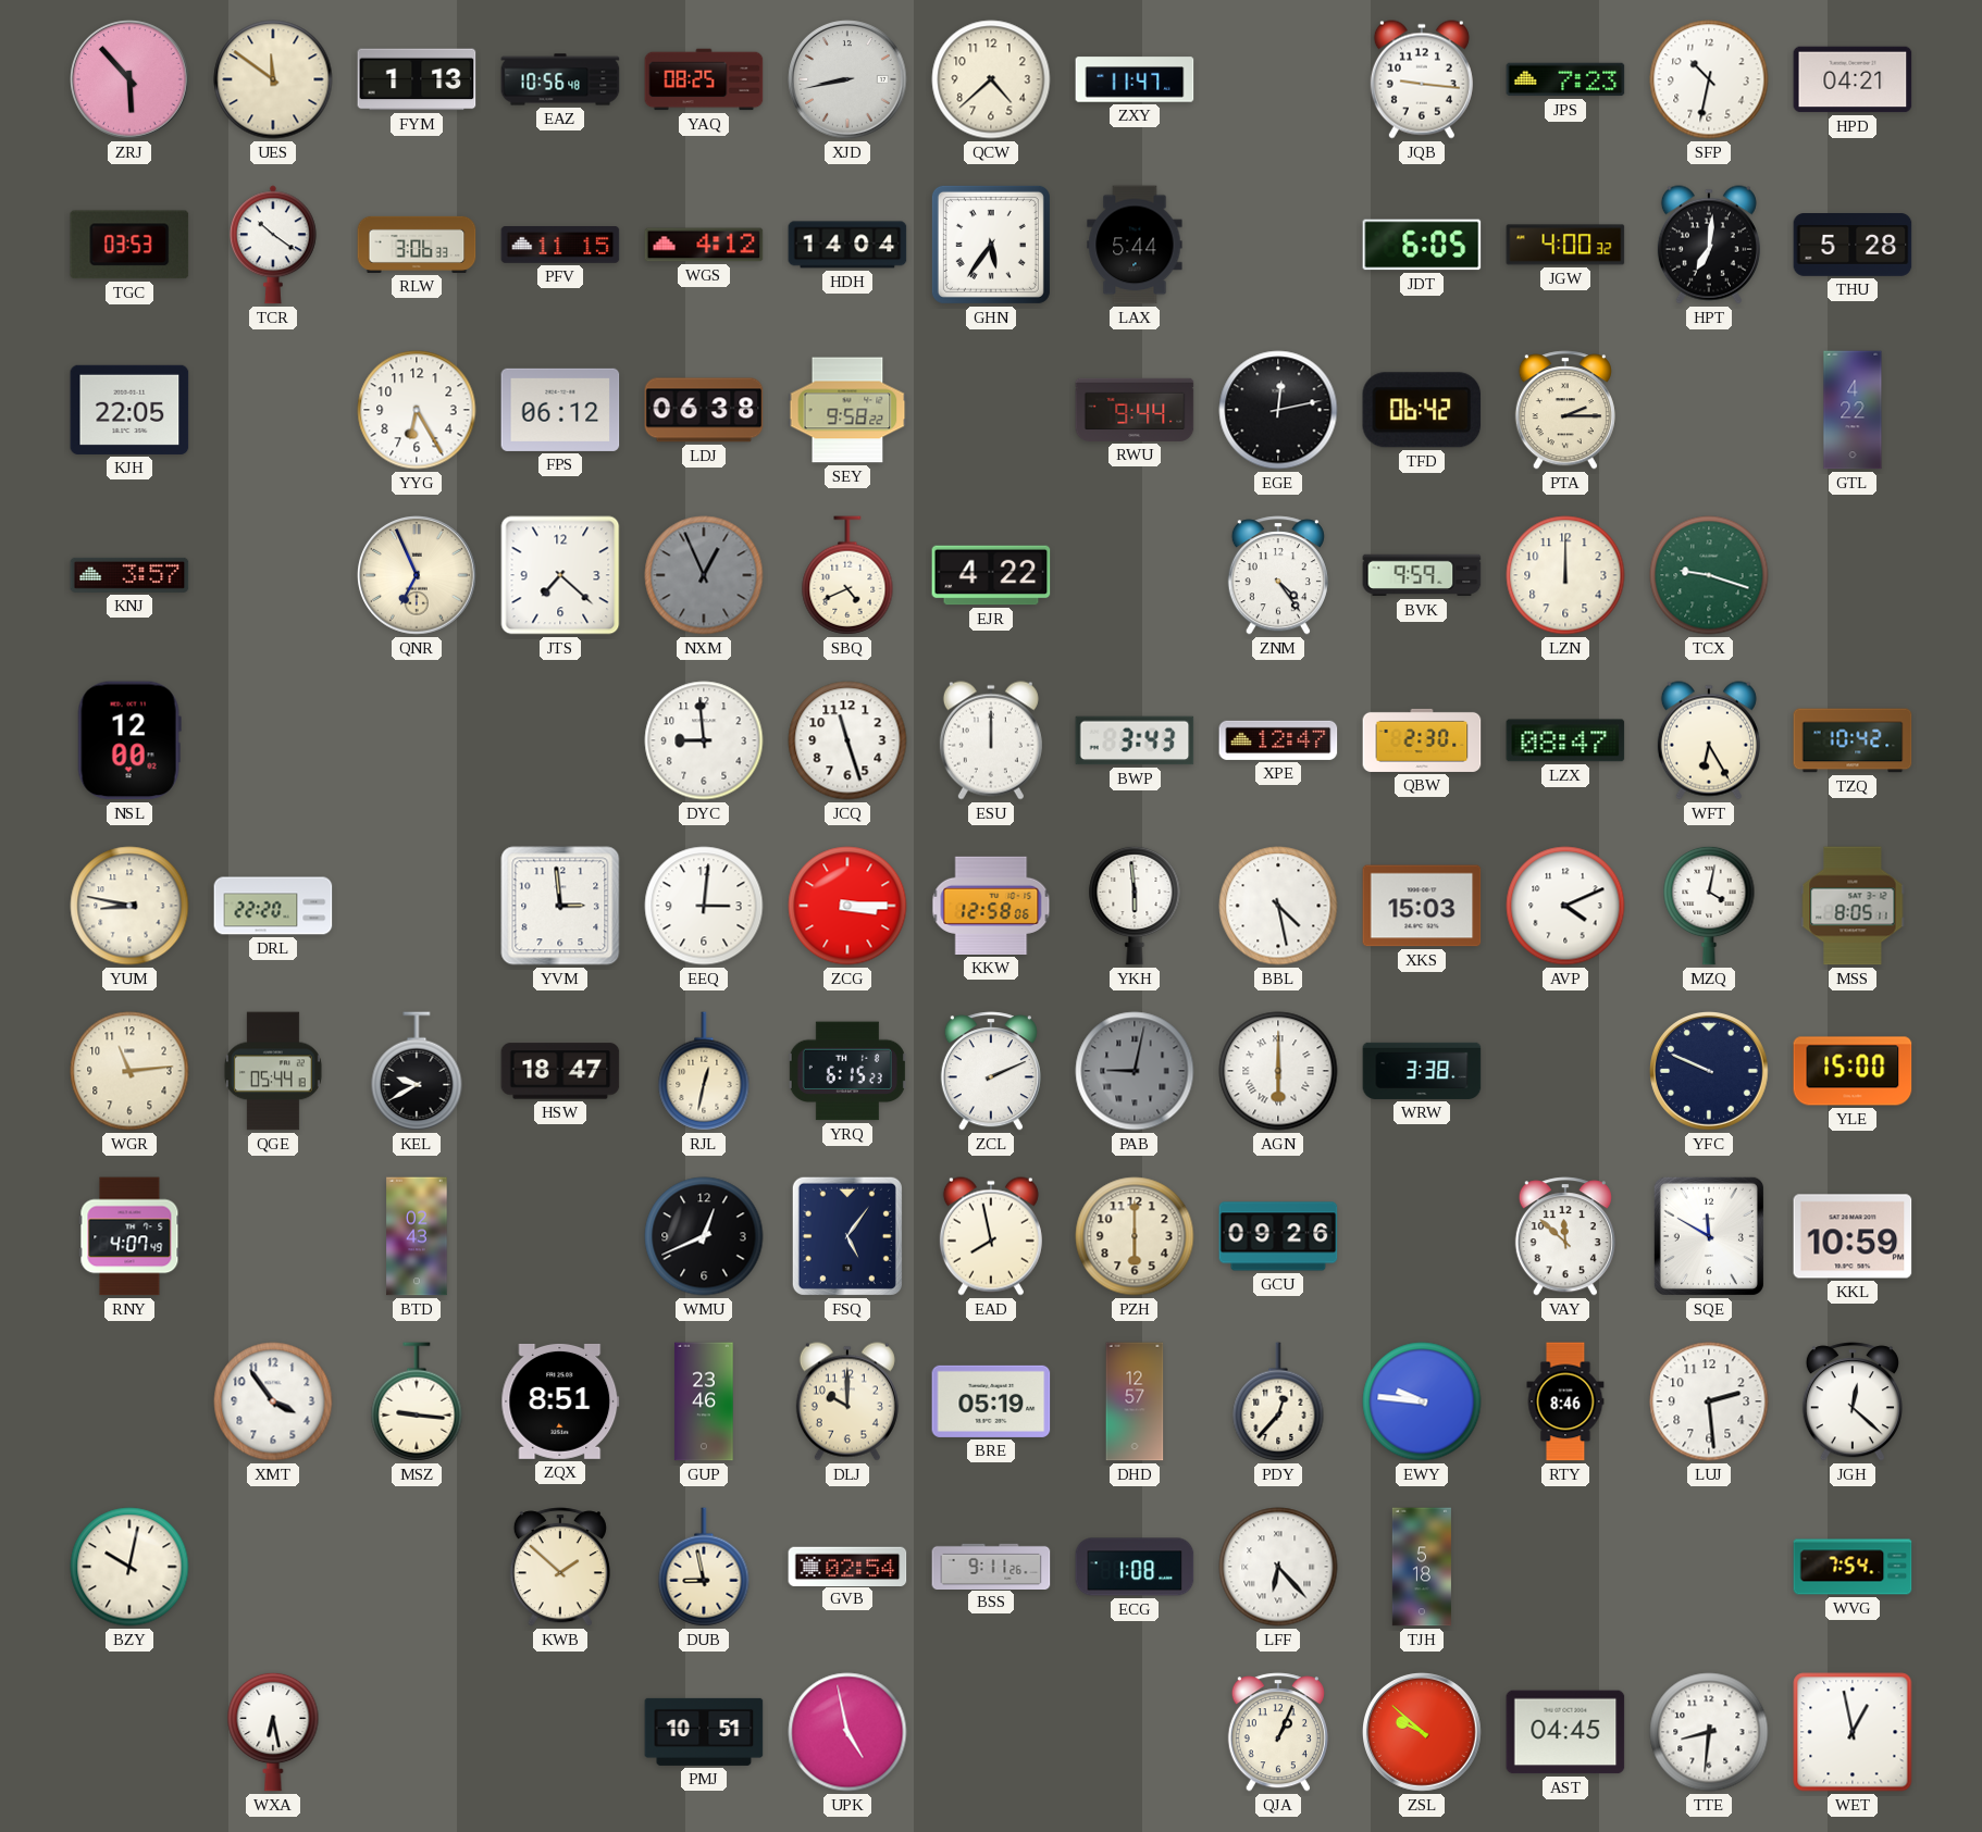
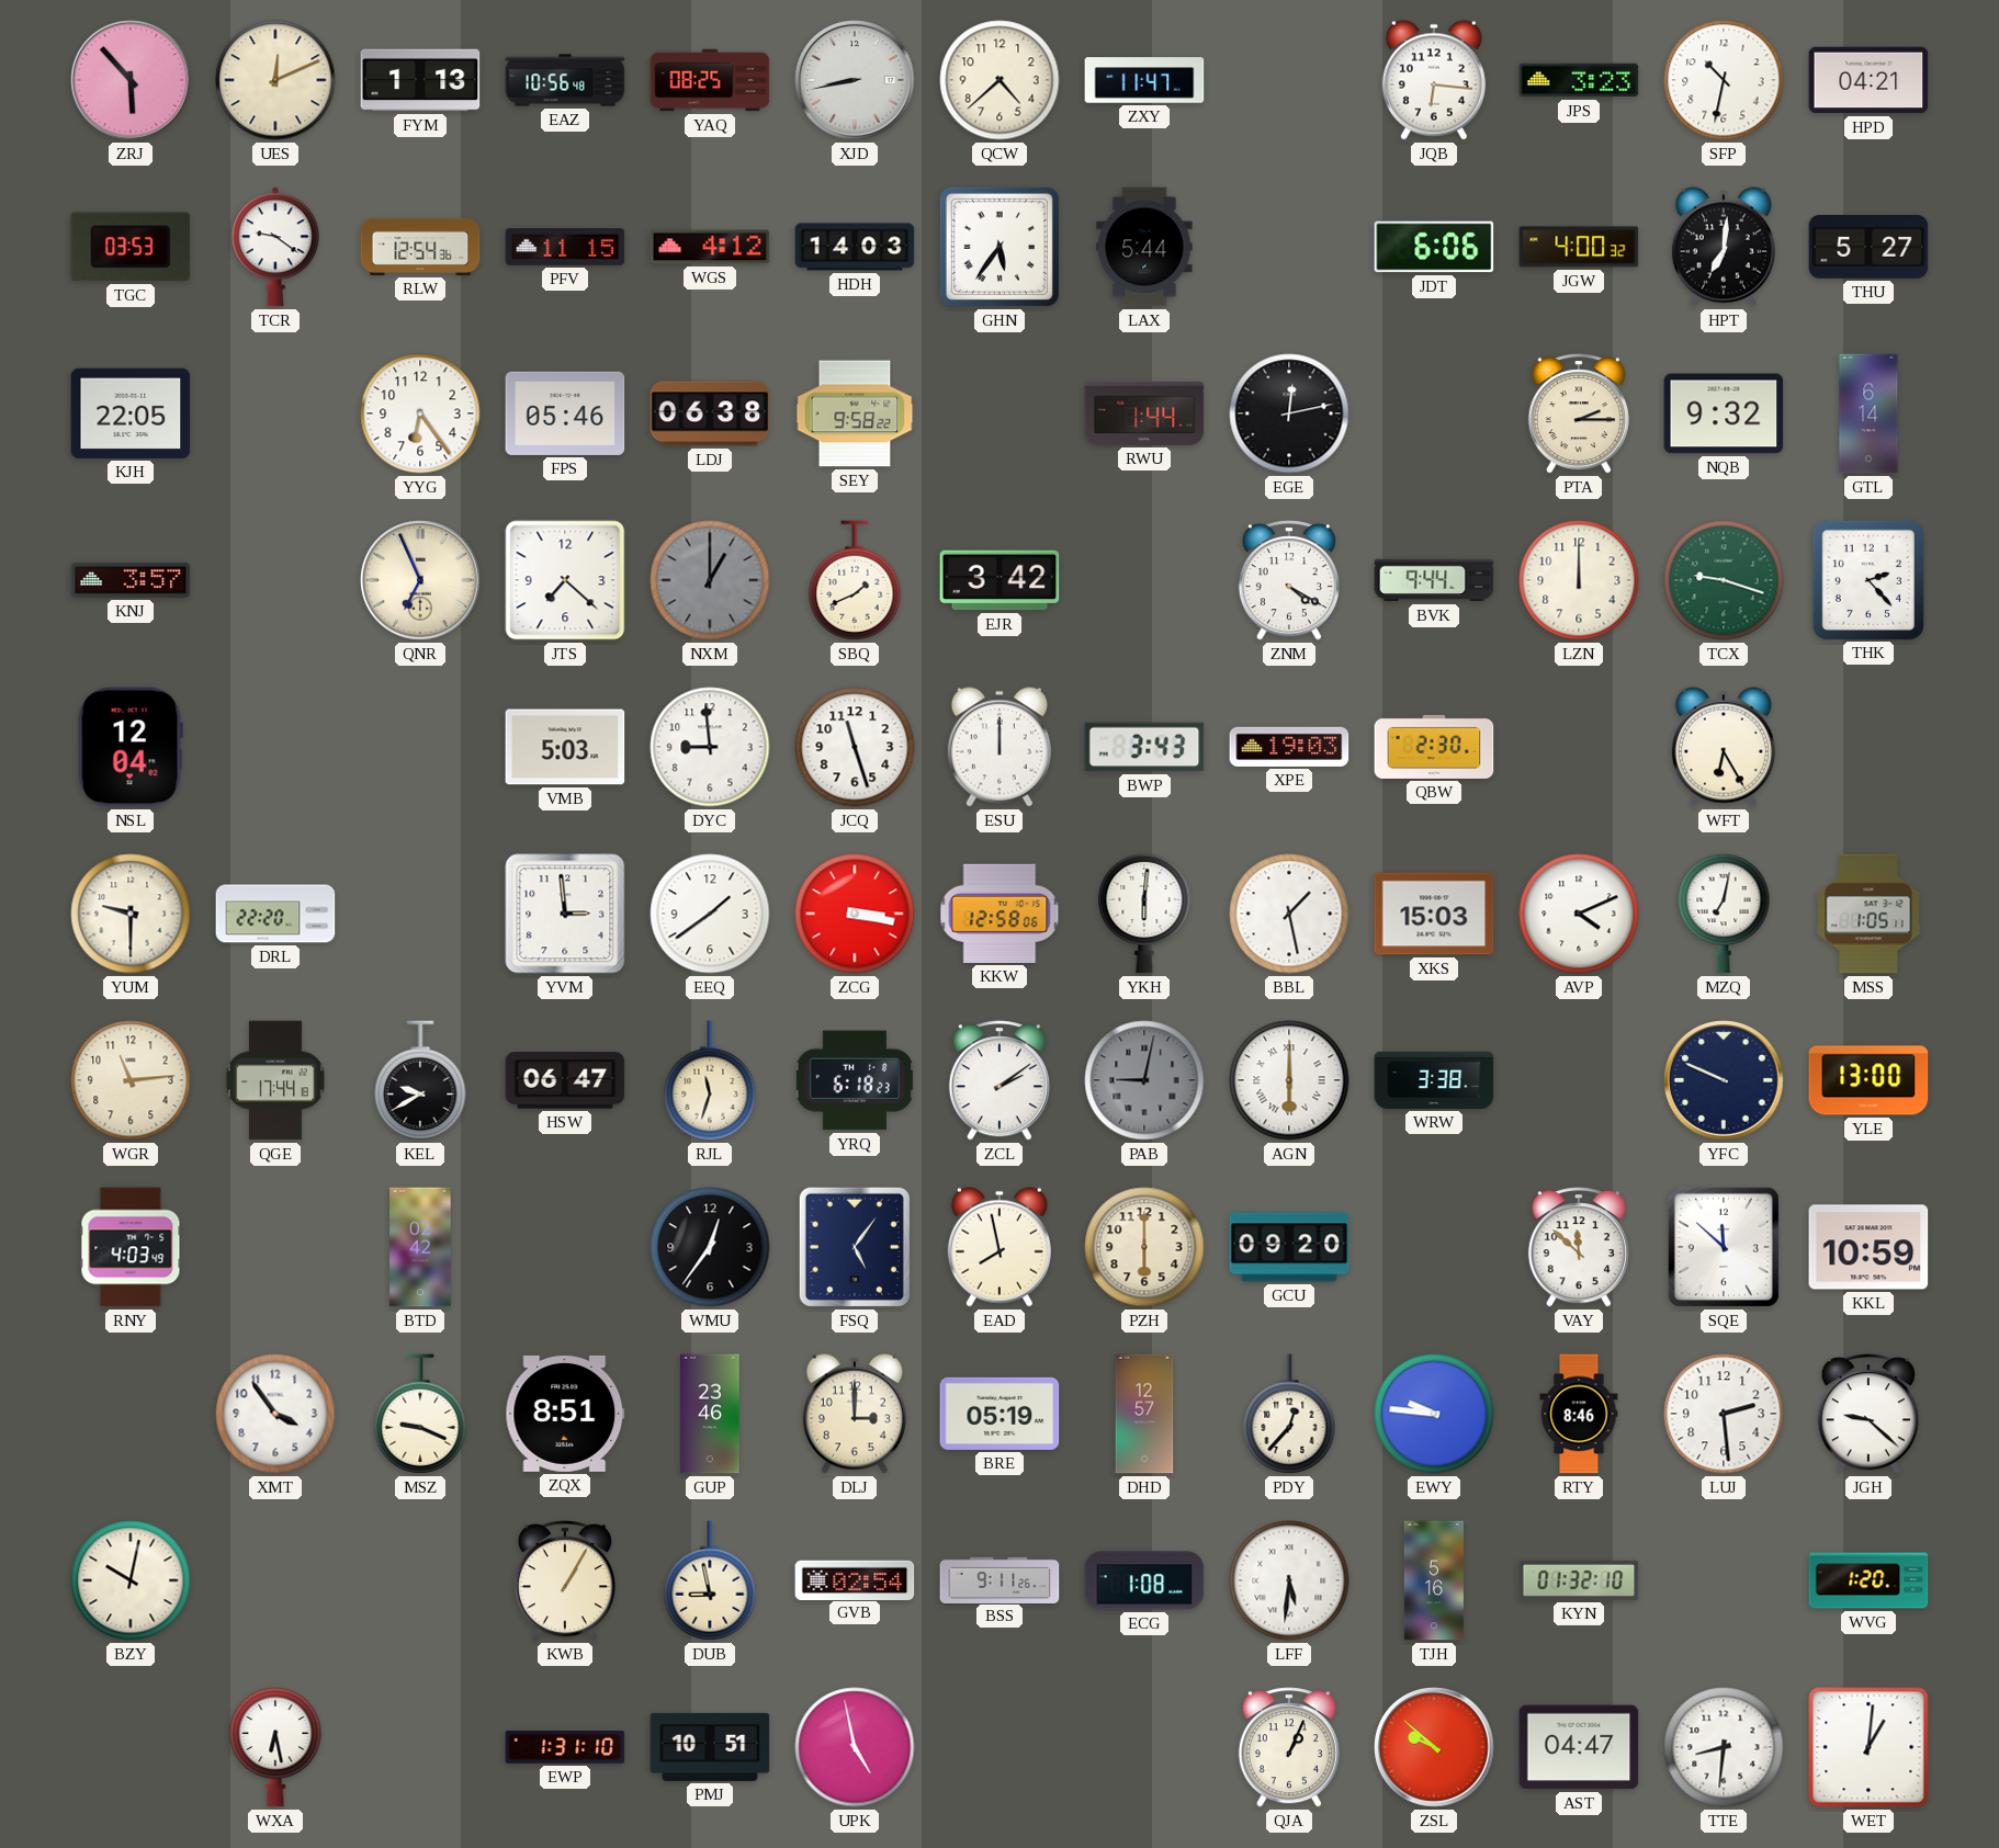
UES: 11:51 -> 12:11 (275, 80)
JQB: 9:16 -> 6:16 (1434, 80)
JPS: 7:23 -> 3:23 (1579, 80)
TCR: 10:21 -> 9:21 (275, 247)
RLW: 3:06 -> 12:54 (420, 247)
HDH: 14:04 -> 14:03 (855, 247)
JDT: 6:05 -> 6:06 (1434, 247)
THU: 5:28 -> 5:27 (1868, 248)
YYG: 6:25 -> 6:24 (420, 413)
FPS: 06:12 -> 05:46 (565, 413)
RWU: 9:44 -> 1:44 (1144, 413)
TFD: 06:42 -> none (1422, 410)
NQB: none -> 9:32 (1724, 413)
GTL: 4:22 -> 6:14 (1868, 413)
NXM: 12:56 -> 1:00 (710, 580)
SBQ: 4:41 -> 1:41 (855, 580)
EJR: 4:22 -> 3:42 (999, 580)
ZNM: 4:24 -> 4:20 (1289, 580)
BVK: 9:59 -> 9:44 (1434, 580)
THK: none -> 2:23 (1867, 579)
NSL: 12:00 -> 12:04 (131, 747)
VMB: none -> 5:03 (565, 747)
XPE: 12:47 -> 19:03 (1289, 747)
LZX: 08:47 -> none (1565, 740)
TZQ: 10:42 -> none (1853, 740)
YUM: 8:47 -> 9:30 (131, 914)
EEQ: 3:01 -> 1:39 (710, 914)
ZCG: 3:15 -> 3:17 (855, 914)
YKH: 5:59 -> 6:01 (1144, 914)
BBL: 4:28 -> 1:28 (1289, 914)
MZQ: 4:02 -> 7:02 (1724, 914)
MSS: 8:05 -> 1:05 (1868, 914)
QGE: 05:44 -> 17:44 (275, 1080)
HSW: 18:47 -> 06:47 (565, 1080)
RJL: 12:32 -> 11:33 (710, 1080)
YRQ: 6:15 -> 6:18 (855, 1080)
ZCL: 2:11 -> 2:09 (999, 1080)
YLE: 15:00 -> 13:00 (1868, 1080)
RNY: 4:07 -> 4:03 (131, 1247)
BTD: 02:43 -> 02:42 (420, 1247)
WMU: 12:41 -> 12:36 (710, 1247)
GCU: 09:26 -> 09:20 (1289, 1247)
SQE: 11:50 -> 11:52 (1724, 1247)
MSZ: 9:16 -> 9:19 (420, 1414)
DLJ: 10:00 -> 3:00 (855, 1414)
JGH: 12:22 -> 9:22 (1868, 1414)
KWB: 1:52 -> 1:05 (565, 1580)
LFF: 6:23 -> 5:31 (1289, 1580)
TJH: 5:18 -> 5:16 (1434, 1580)
KYN: none -> 01:32 (1579, 1580)
WVG: 7:54 -> 1:20 (1868, 1580)
EWP: none -> 1:31 (565, 1747)
AST: 04:45 -> 04:47 (1579, 1747)
WET: 12:58 -> 1:01 (1868, 1747)
